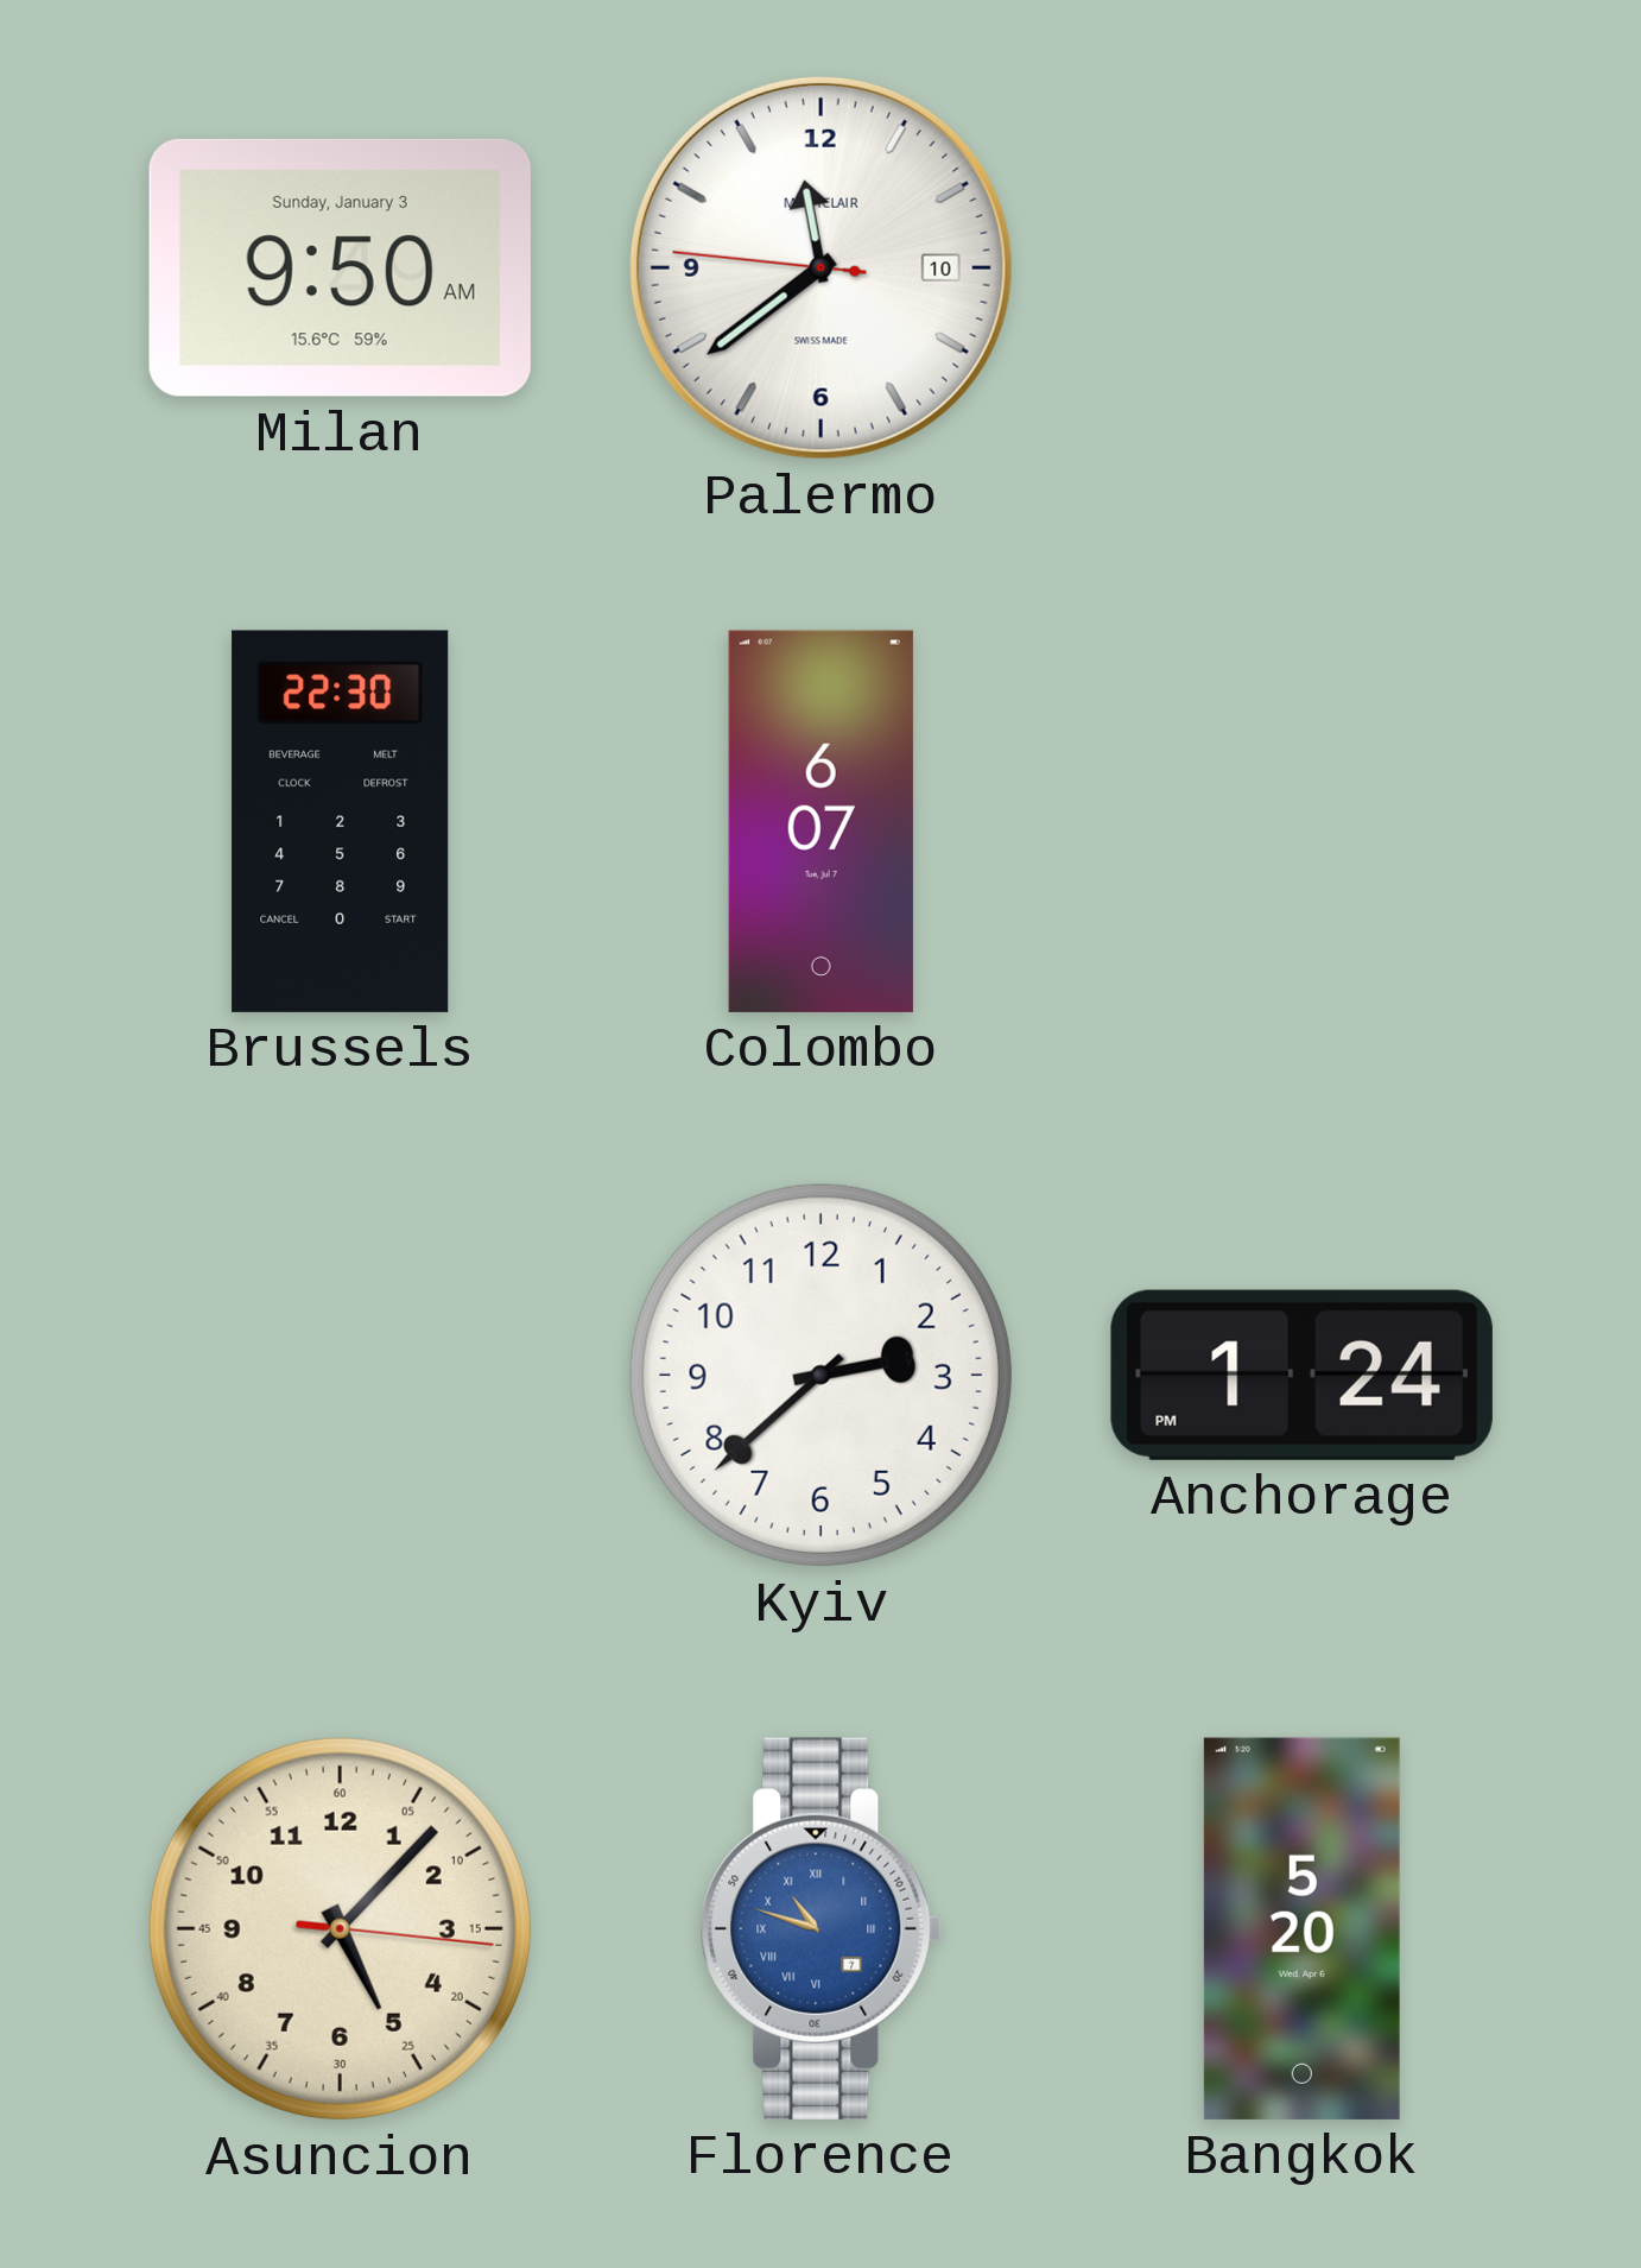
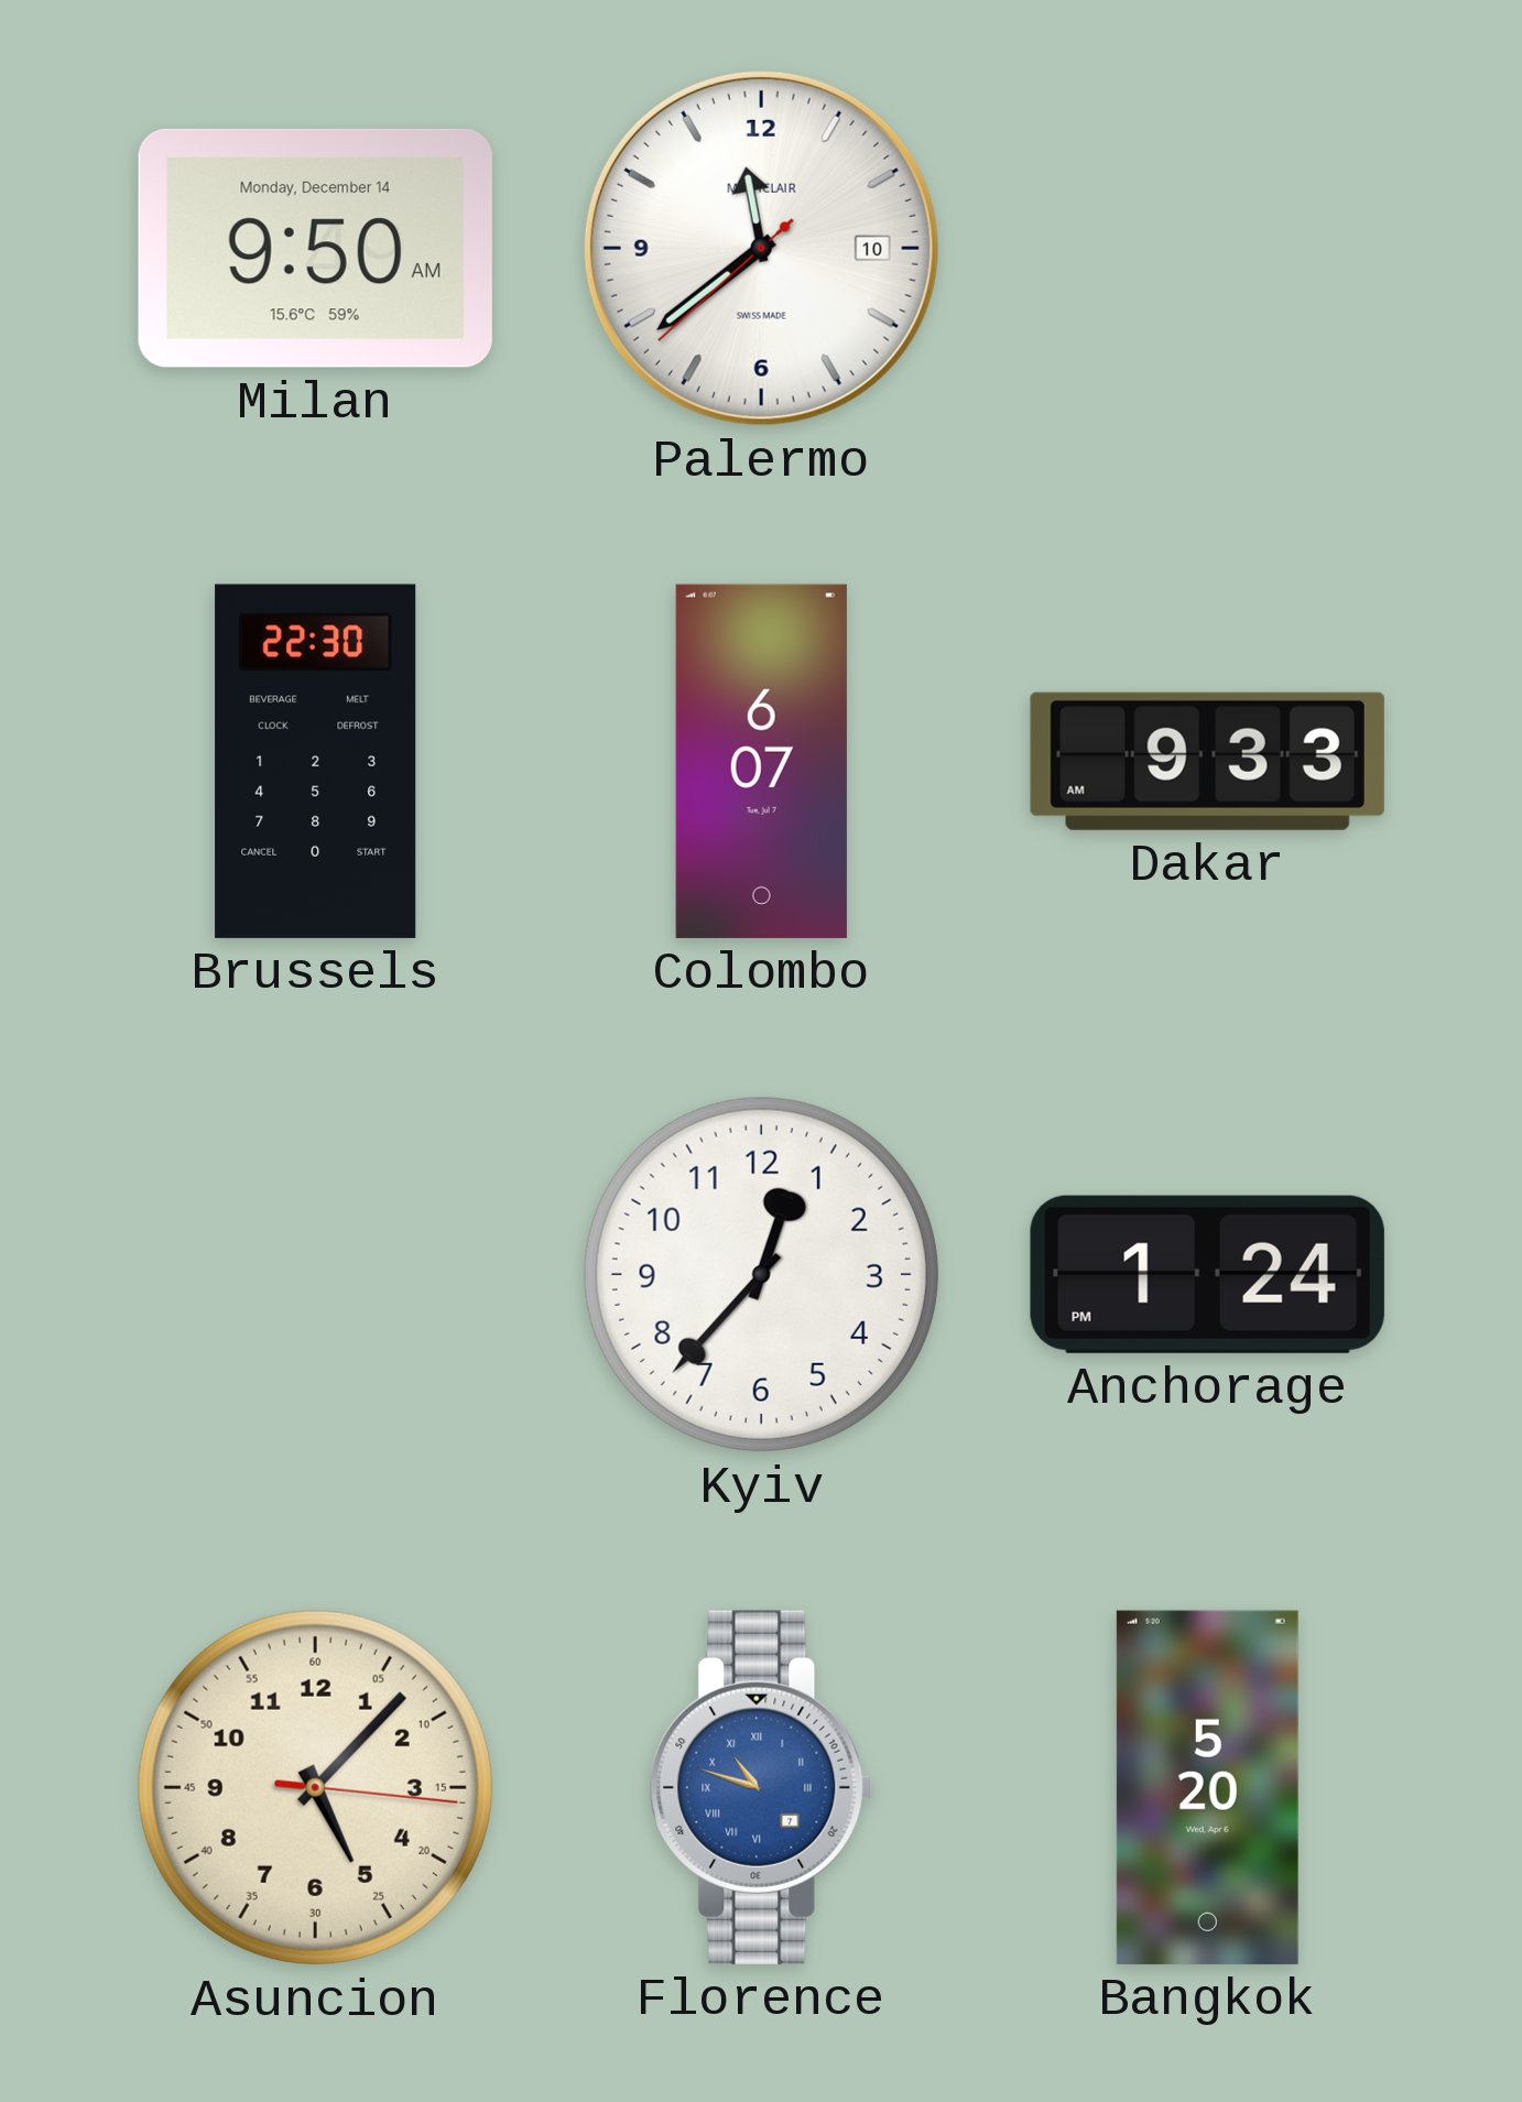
Milan date: Sunday, January 3 -> Monday, December 14 (315, 248)
Palermo: 11:38:46 -> 11:38:38 (761, 248)
Dakar: none -> 9:33 (1207, 761)
Kyiv: 2:38 -> 12:37 (761, 1274)
